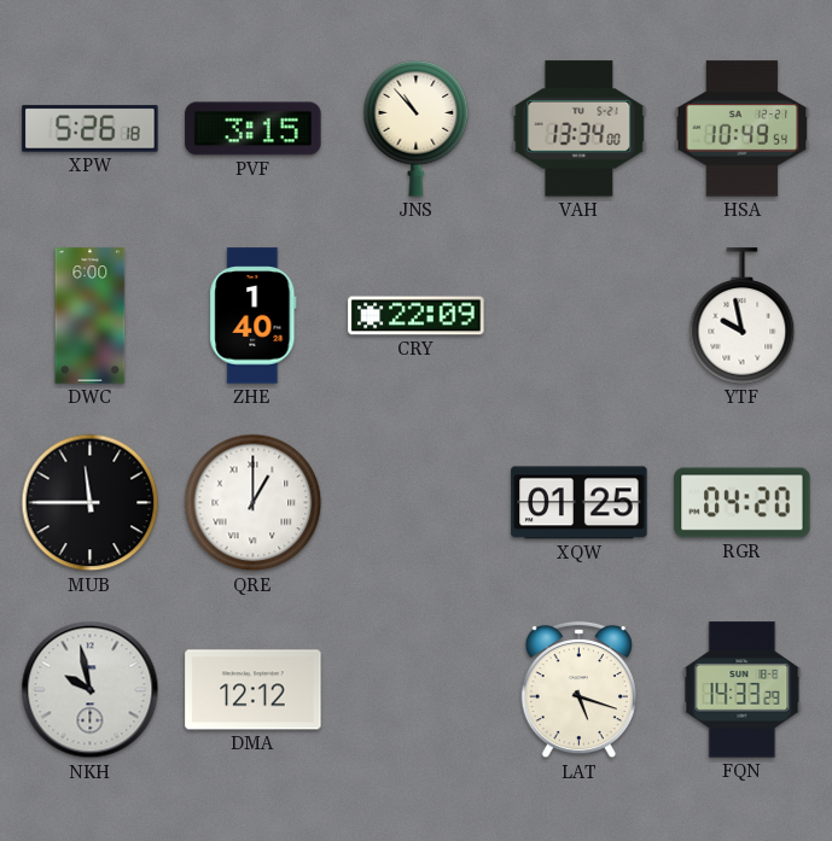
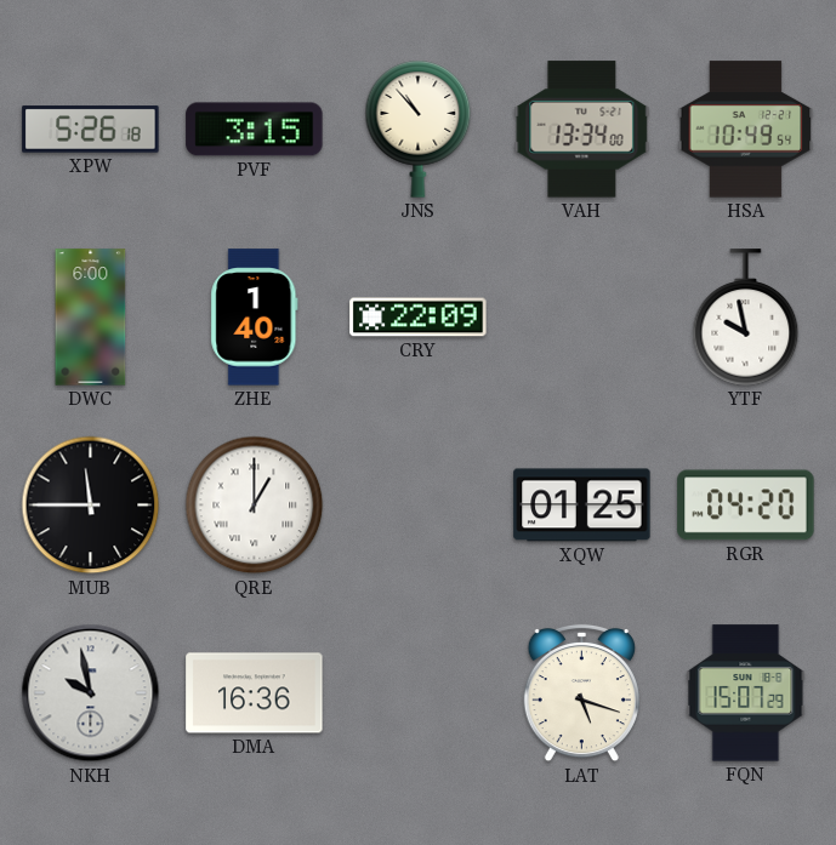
DMA: 12:12 -> 16:36 (255, 693)
FQN: 14:33 -> 15:07 (746, 693)
